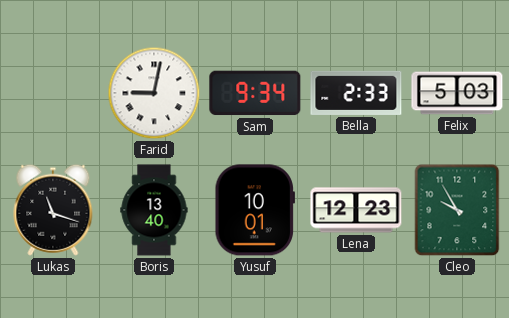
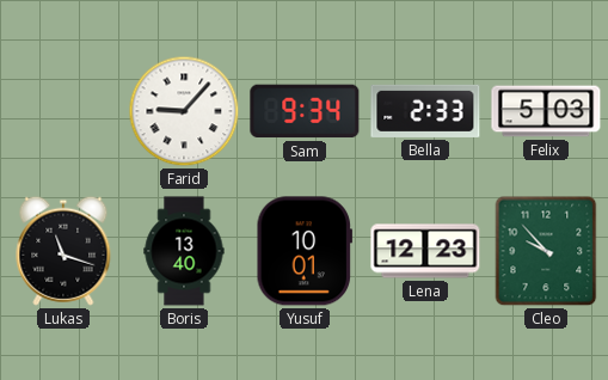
Farid: 9:02 -> 9:07 (184, 111)
Cleo: 9:55 -> 9:53 (546, 251)
